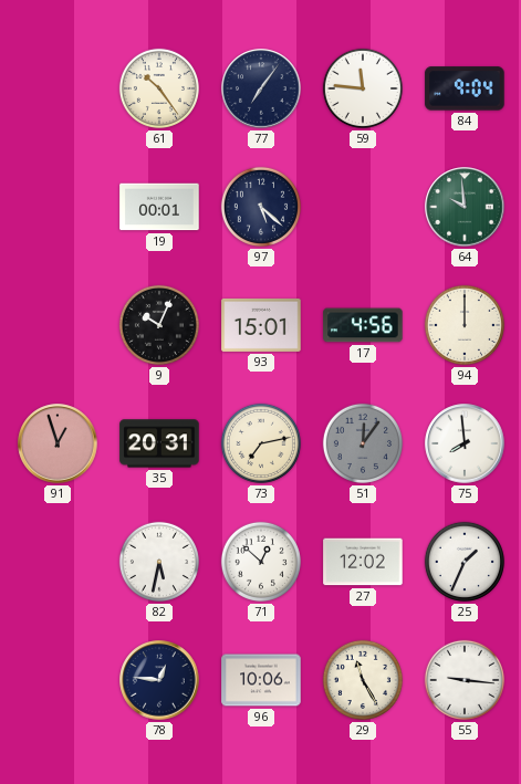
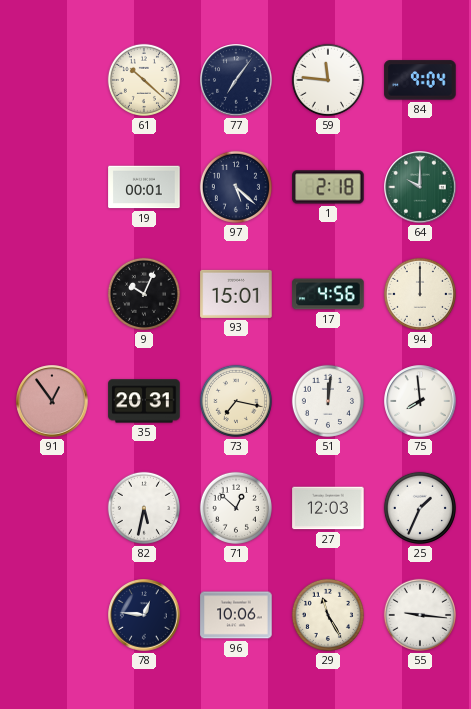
61: 10:24 -> 10:22 (144, 80)
1: none -> 2:18 (328, 187)
64: 9:59 -> 10:00 (420, 187)
91: 12:57 -> 12:54 (52, 401)
73: 7:13 -> 7:17 (236, 401)
51: 12:06 -> 12:01 (328, 401)
51 dial: grey -> white (328, 401)
27: 12:02 -> 12:03 (328, 508)
